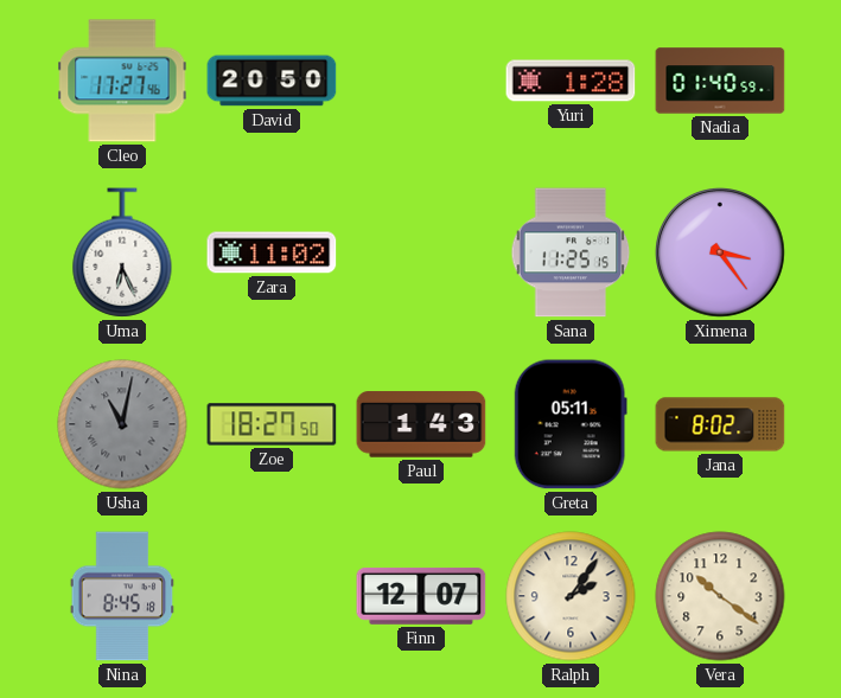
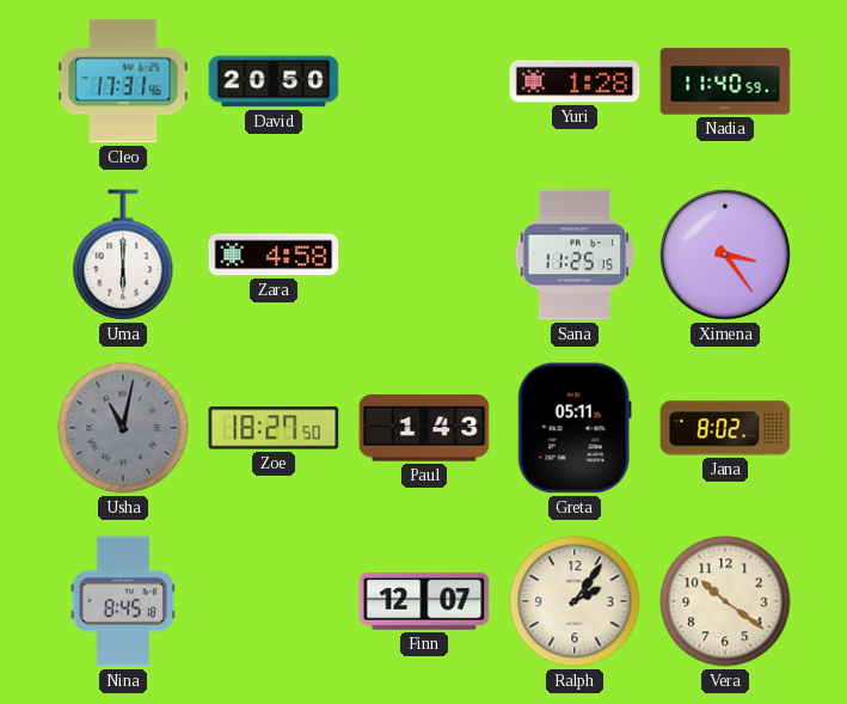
Cleo: 17:27 -> 17:31 (123, 81)
Nadia: 01:40 -> 11:40 (725, 81)
Uma: 6:26 -> 6:00 (123, 255)
Zara: 11:02 -> 4:58 (274, 255)
